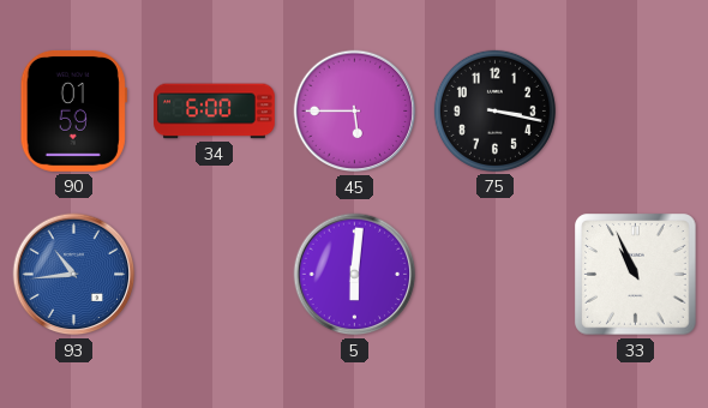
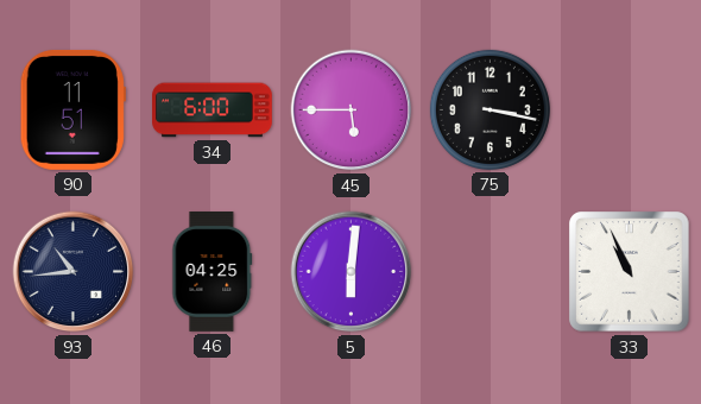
90: 01:59 -> 11:51 (72, 109)
93 dial: blue -> navy (74, 272)
46: none -> 04:25 (213, 272)
